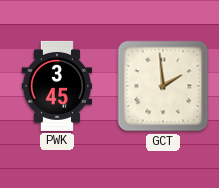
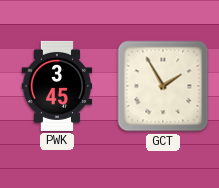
GCT: 1:59 -> 1:55 (163, 86)
